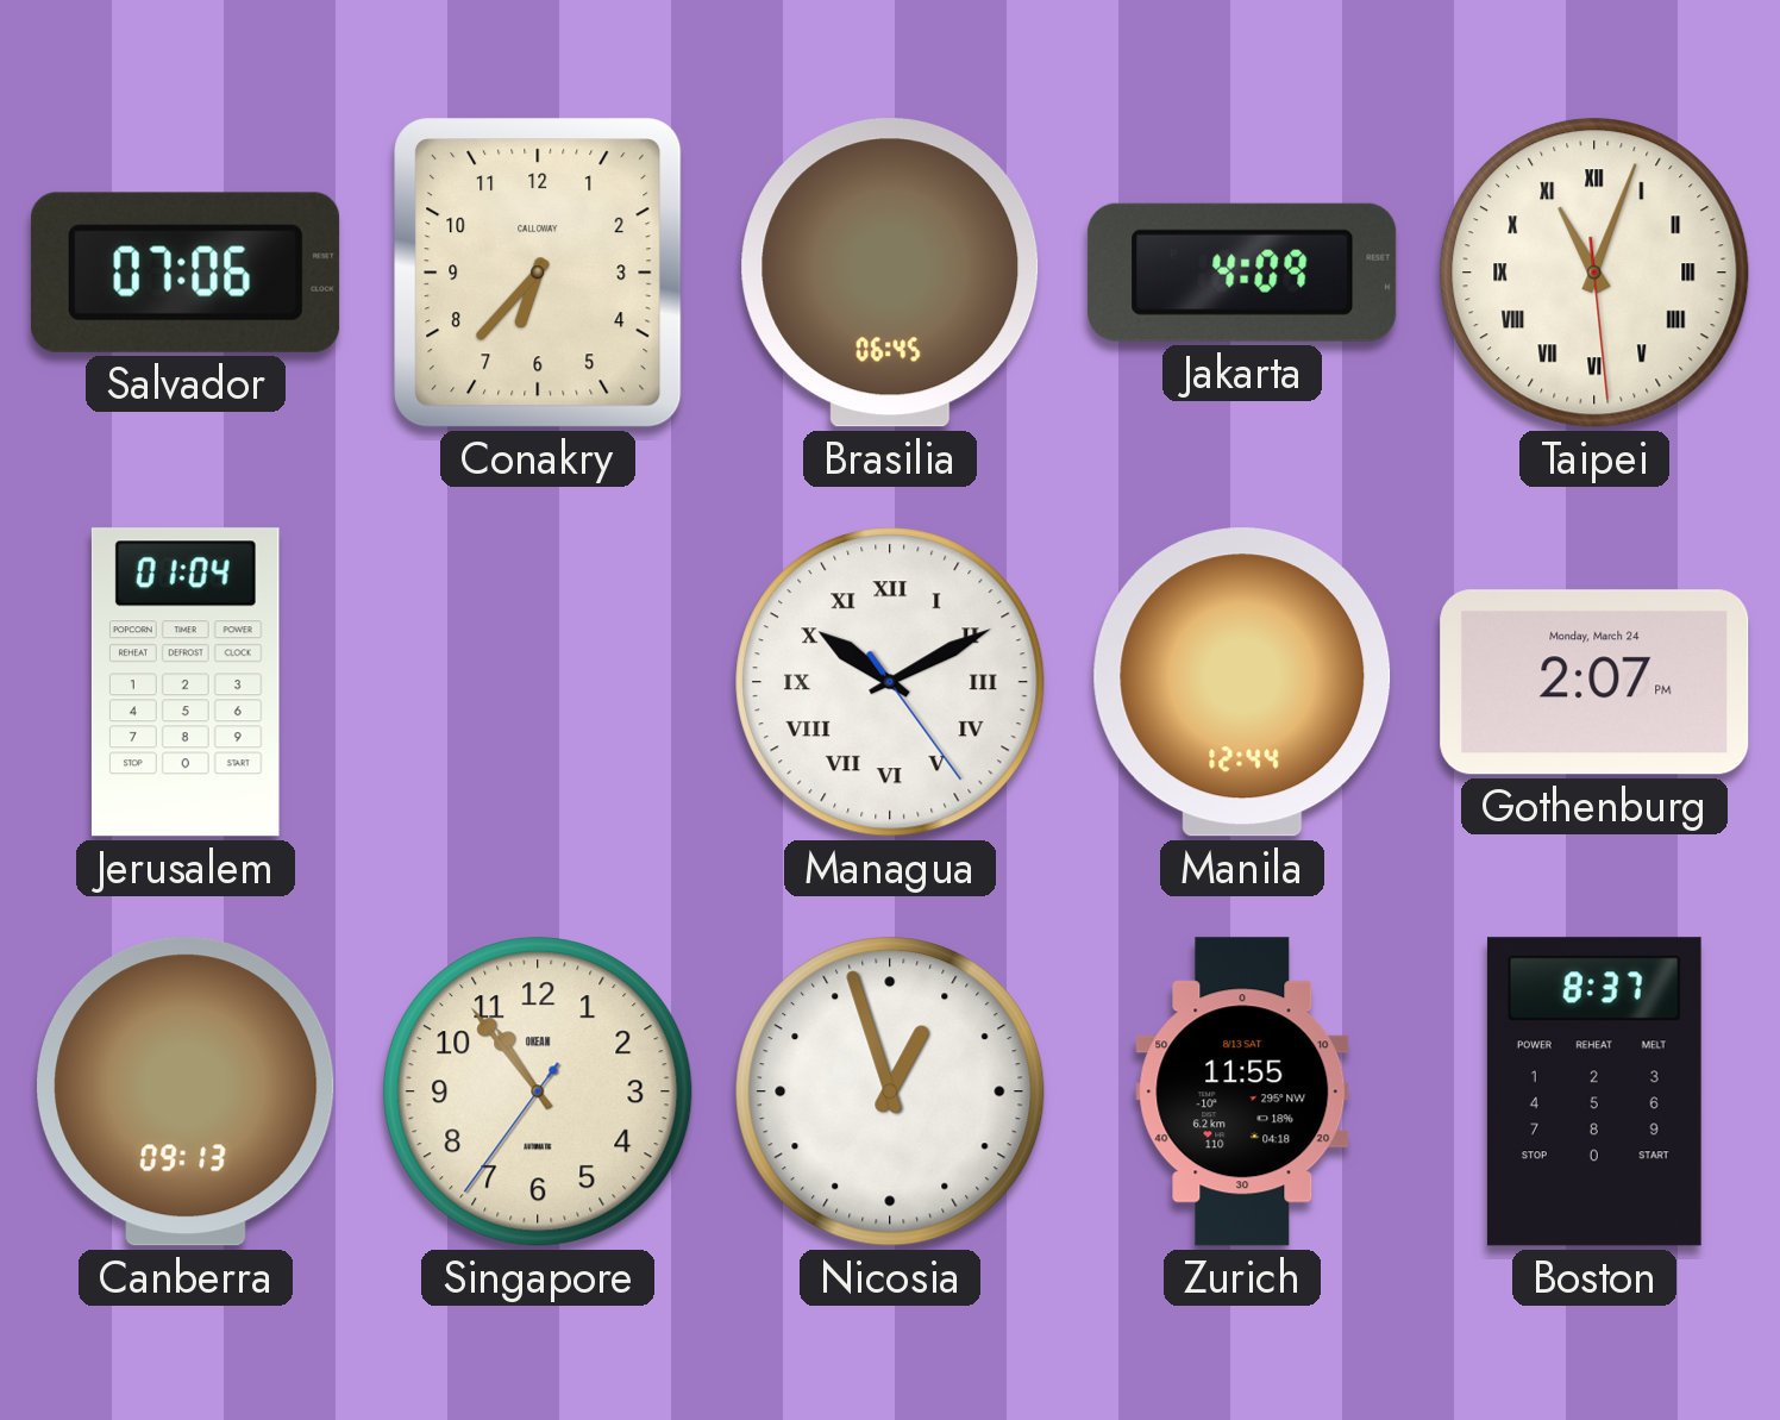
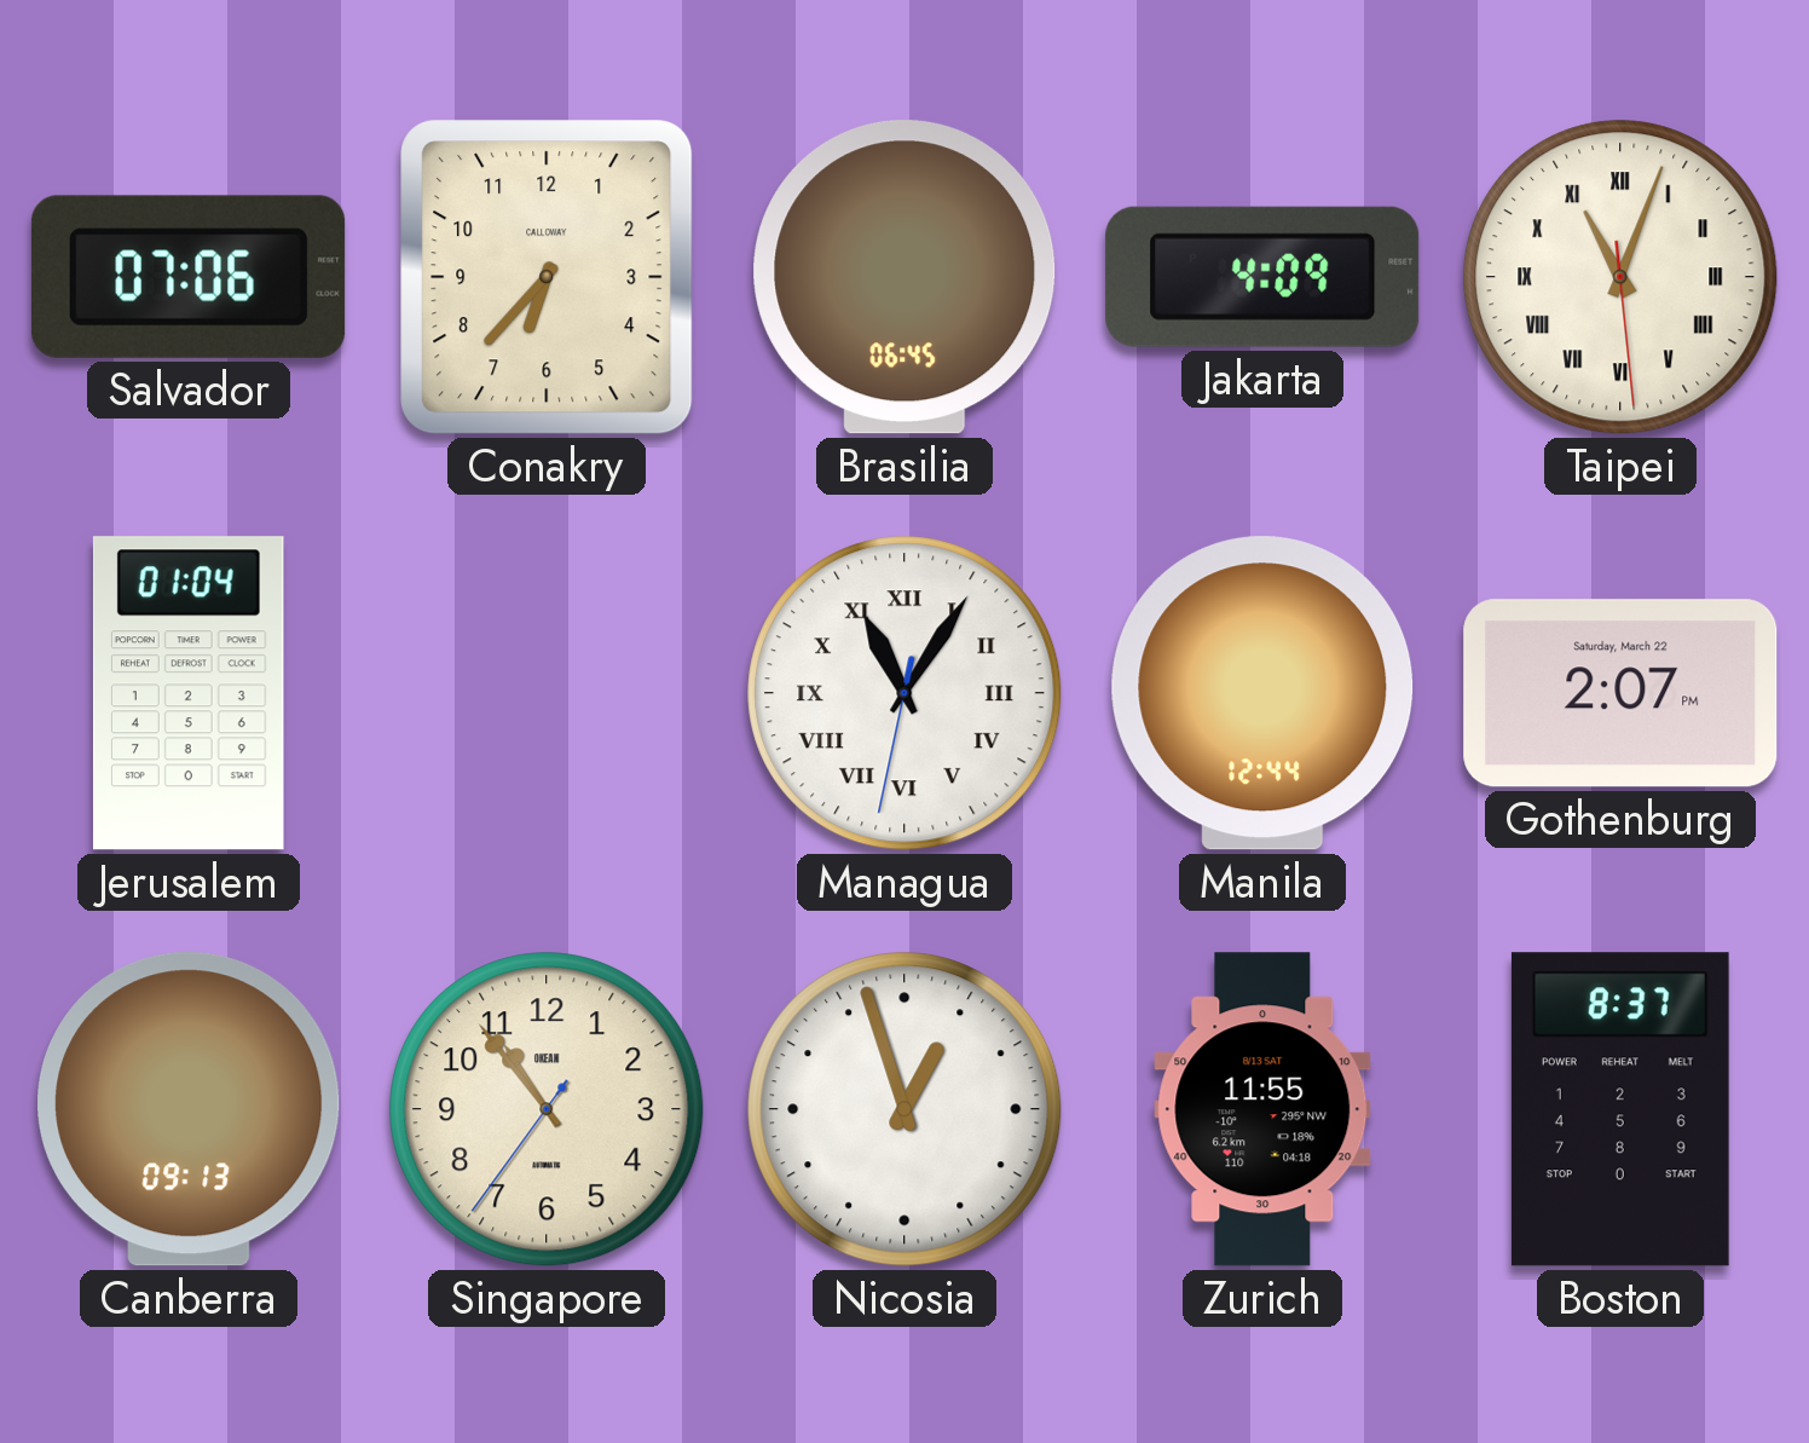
Managua: 10:10 -> 11:05 (904, 693)
Gothenburg date: Monday, March 24 -> Saturday, March 22 (1620, 693)
